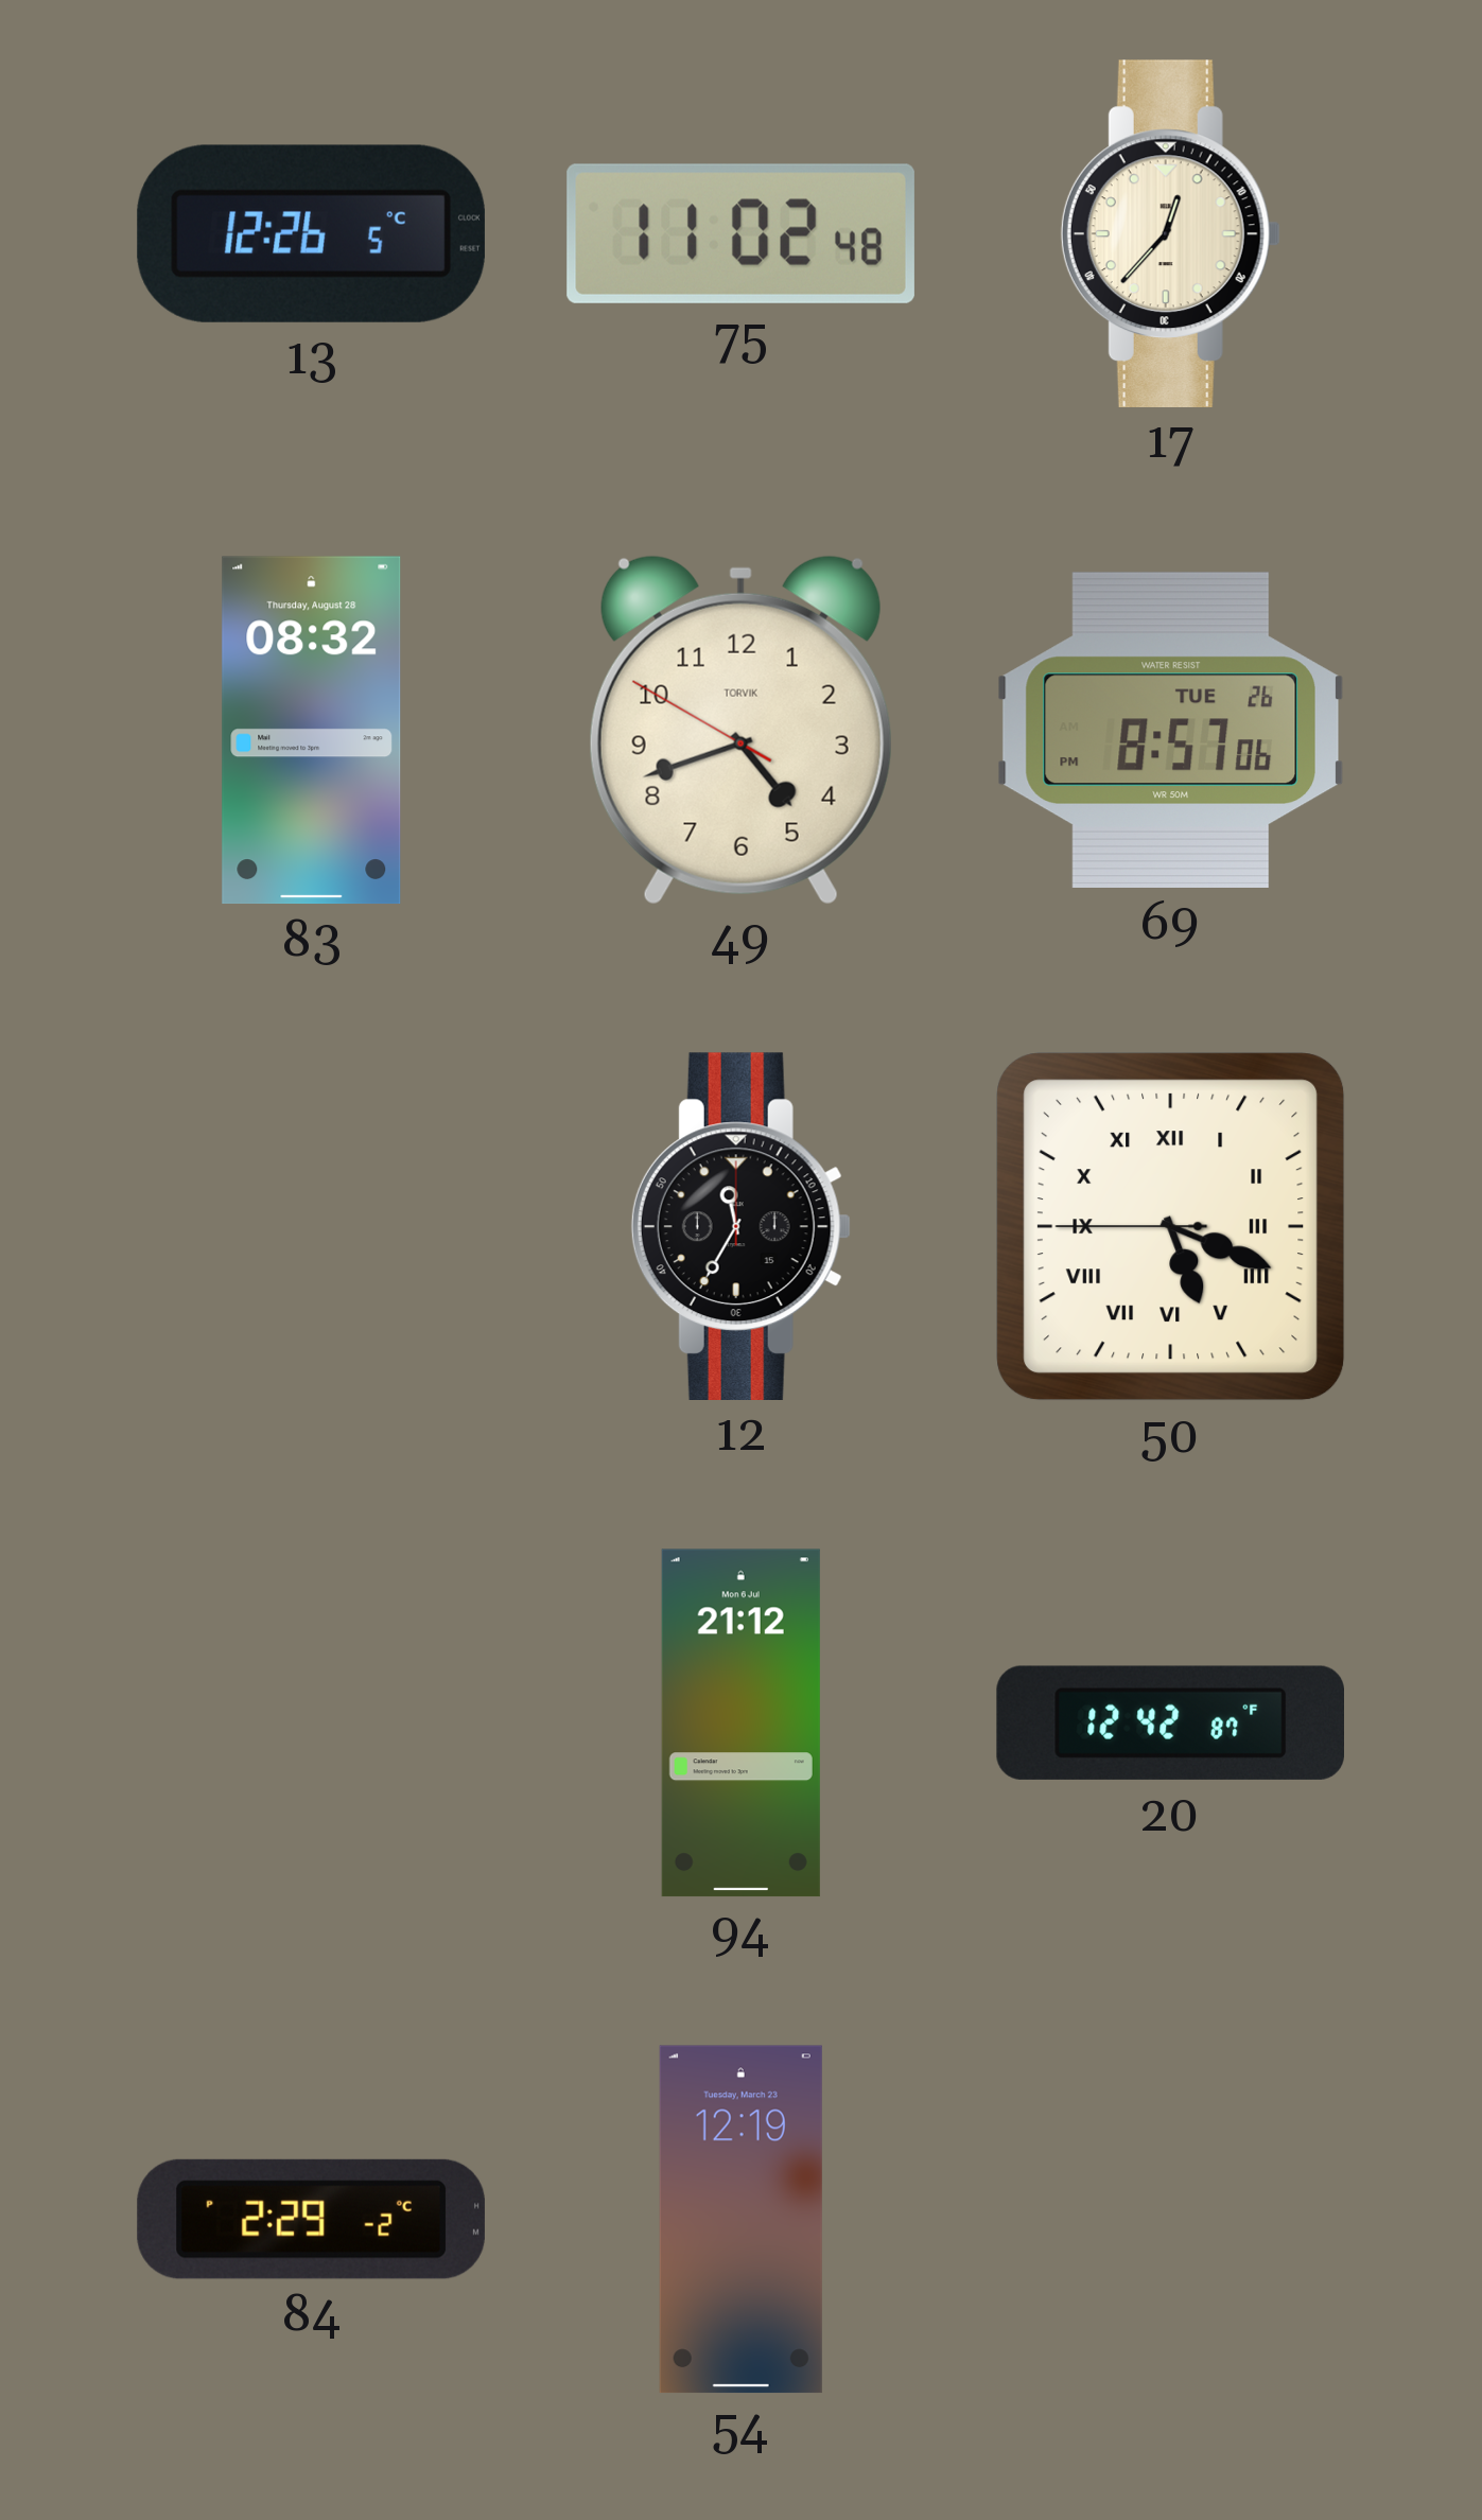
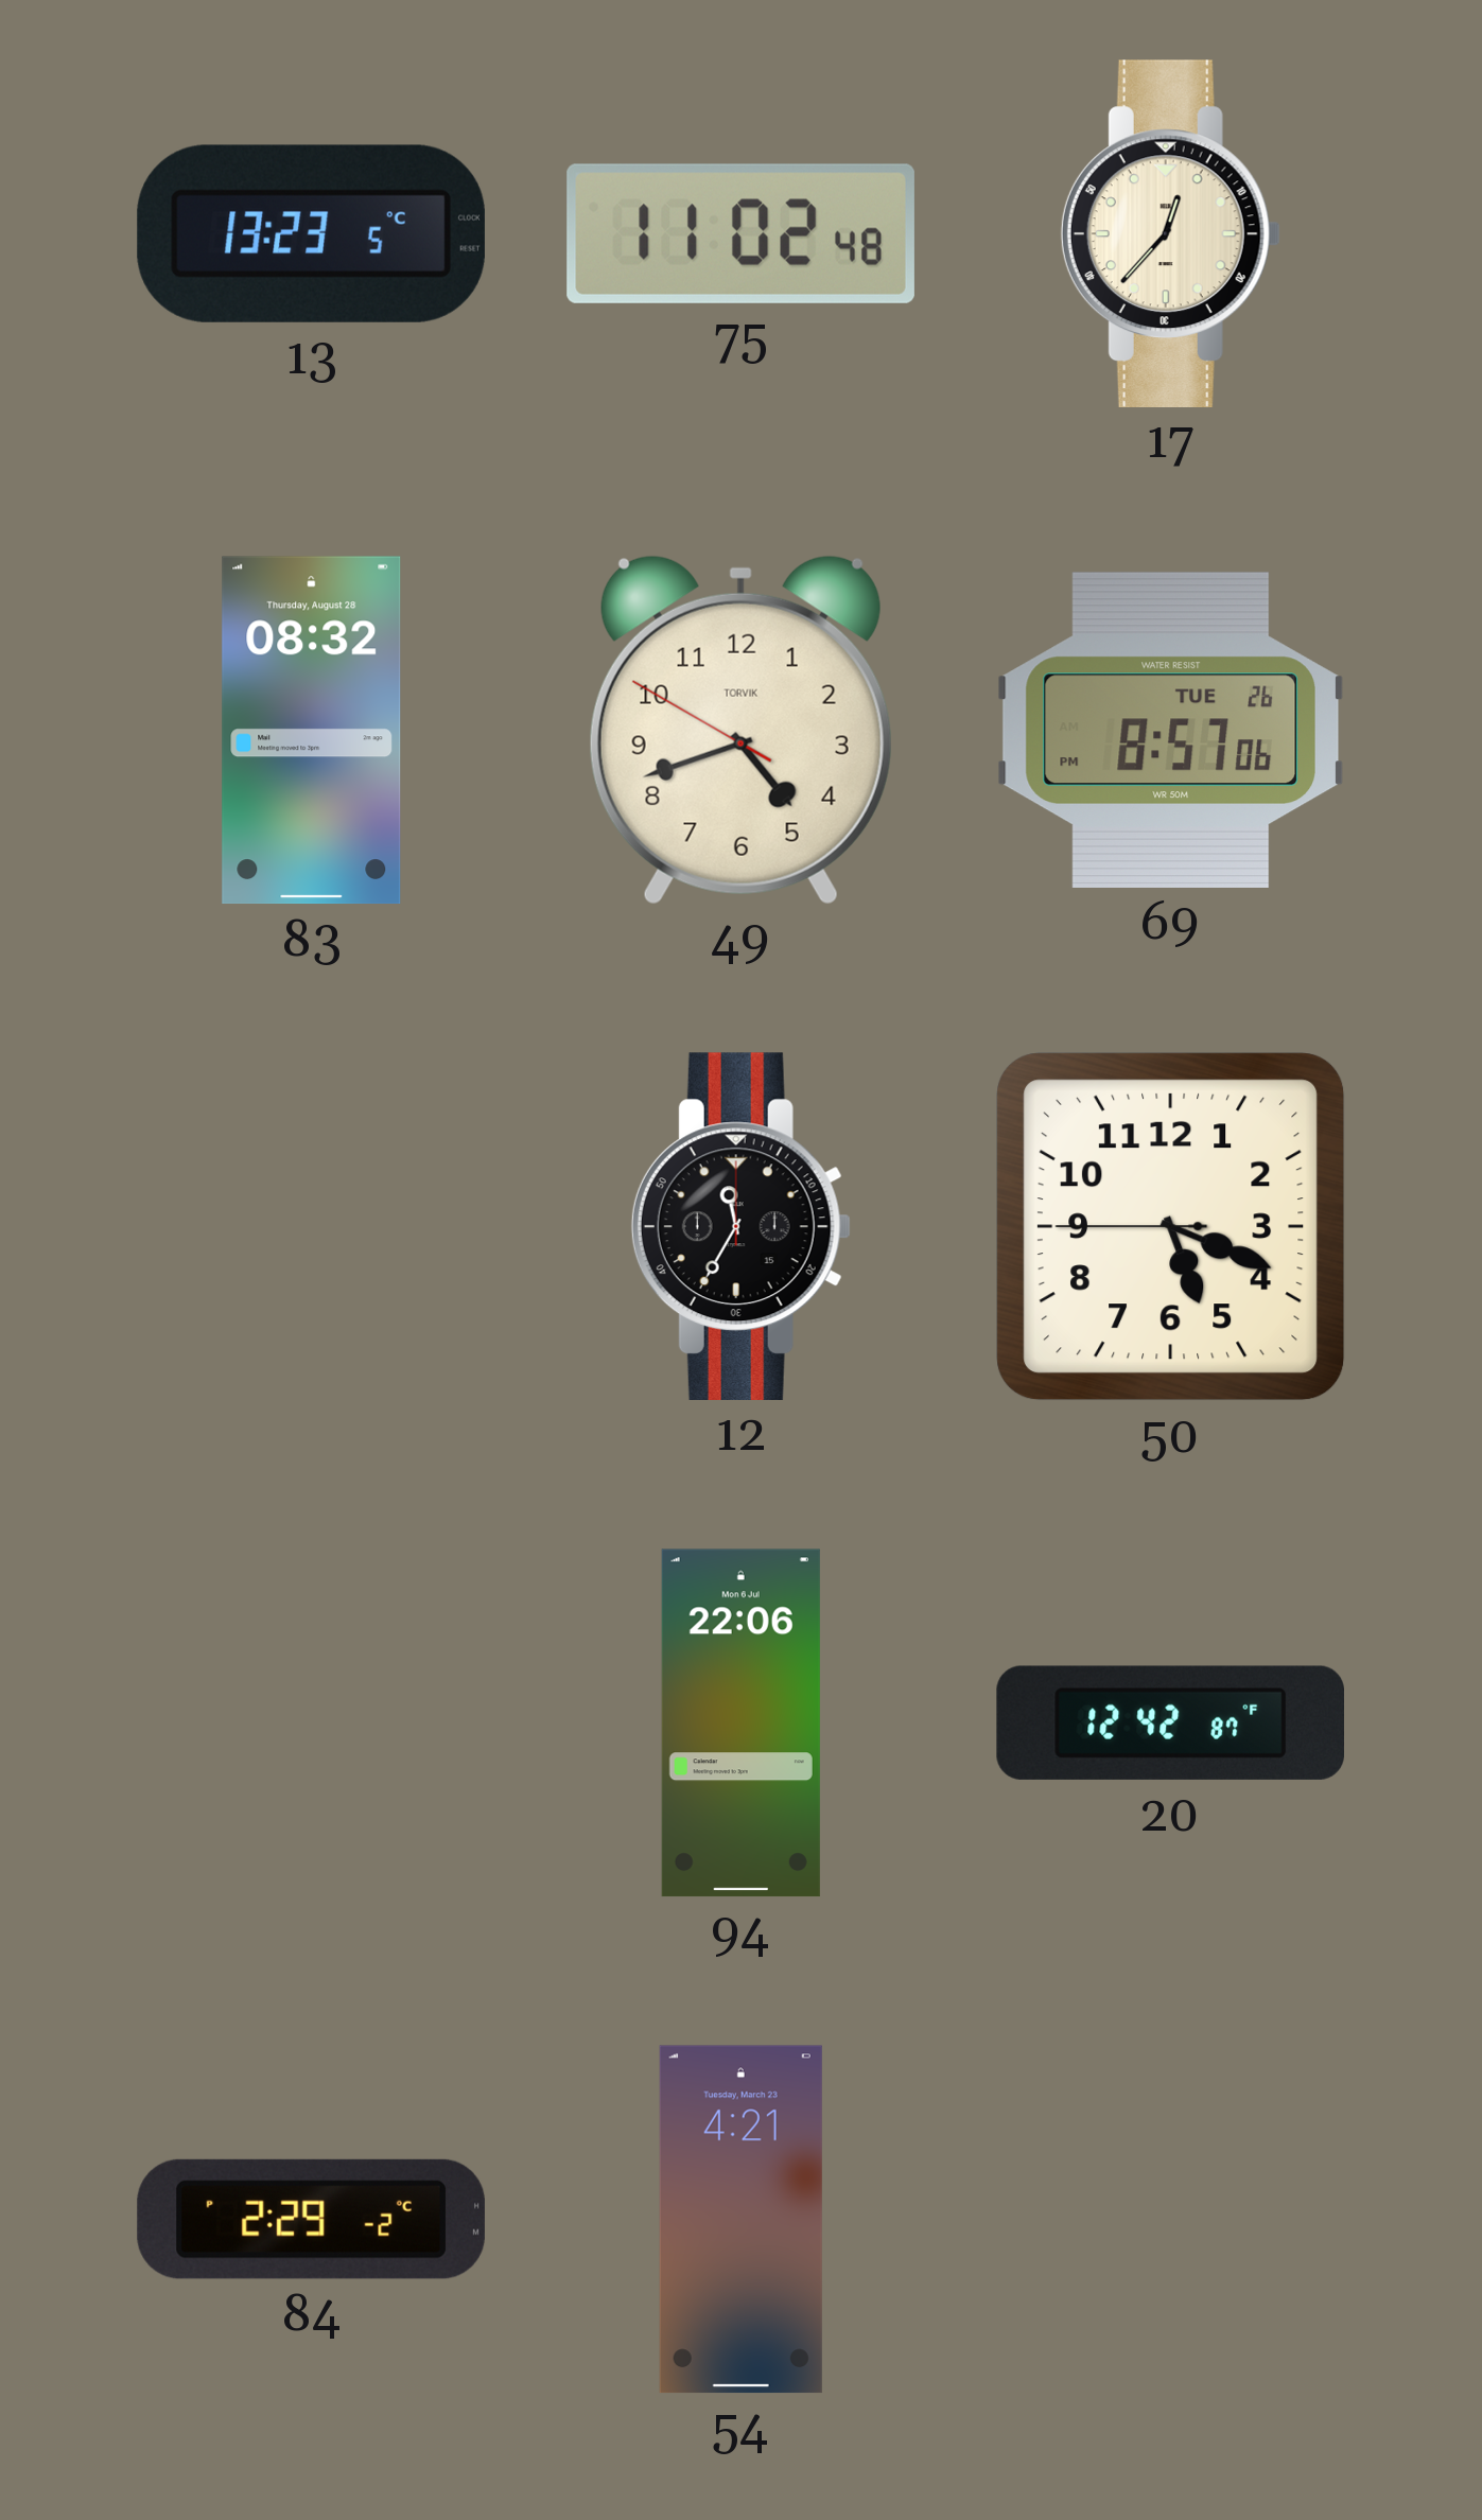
13: 12:26 -> 13:23 (311, 233)
50 numerals: Roman -> Arabic (1171, 1227)
94: 21:12 -> 22:06 (740, 1723)
54: 12:19 -> 4:21 (740, 2220)
